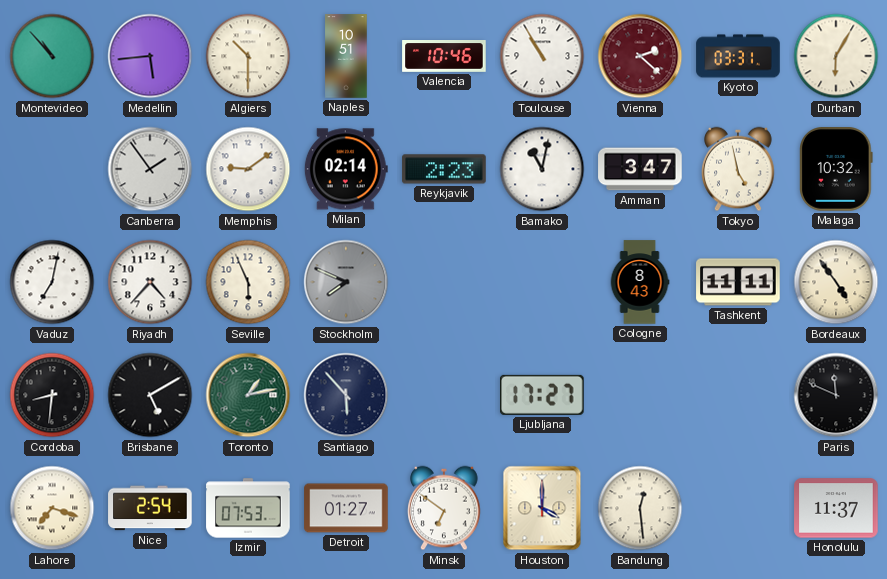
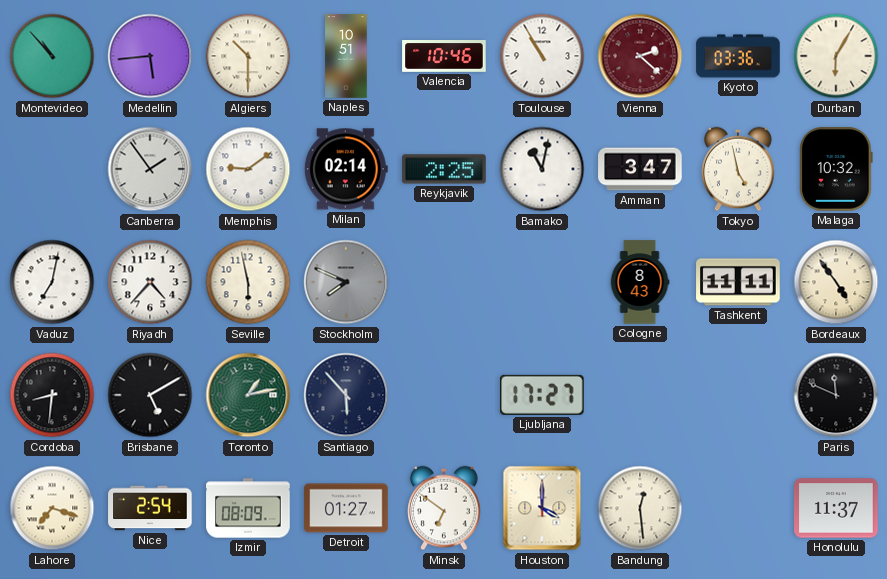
Kyoto: 03:31 -> 03:36 (738, 56)
Reykjavik: 2:23 -> 2:25 (444, 169)
Seville: 5:56 -> 5:58 (248, 282)
Izmir: 07:53 -> 08:09 (248, 508)
